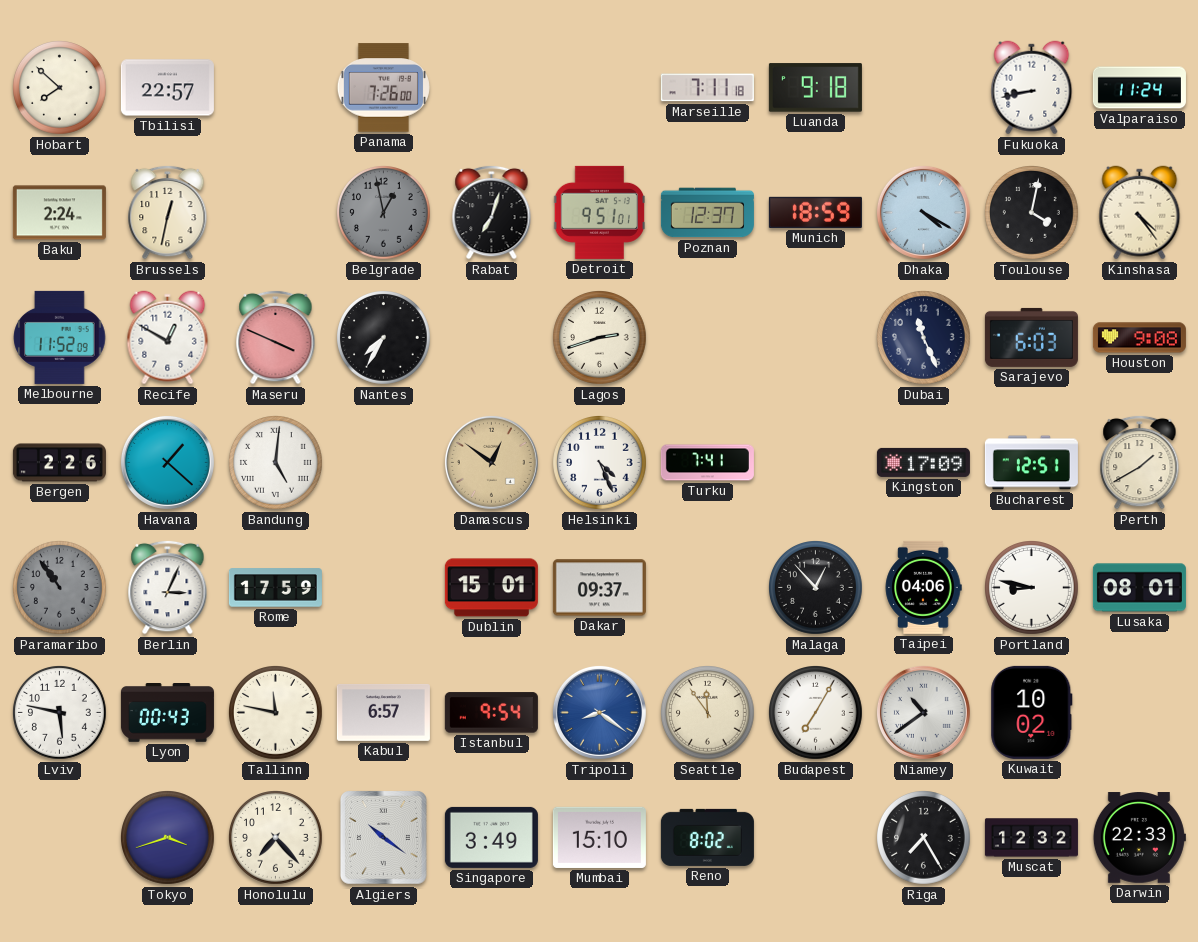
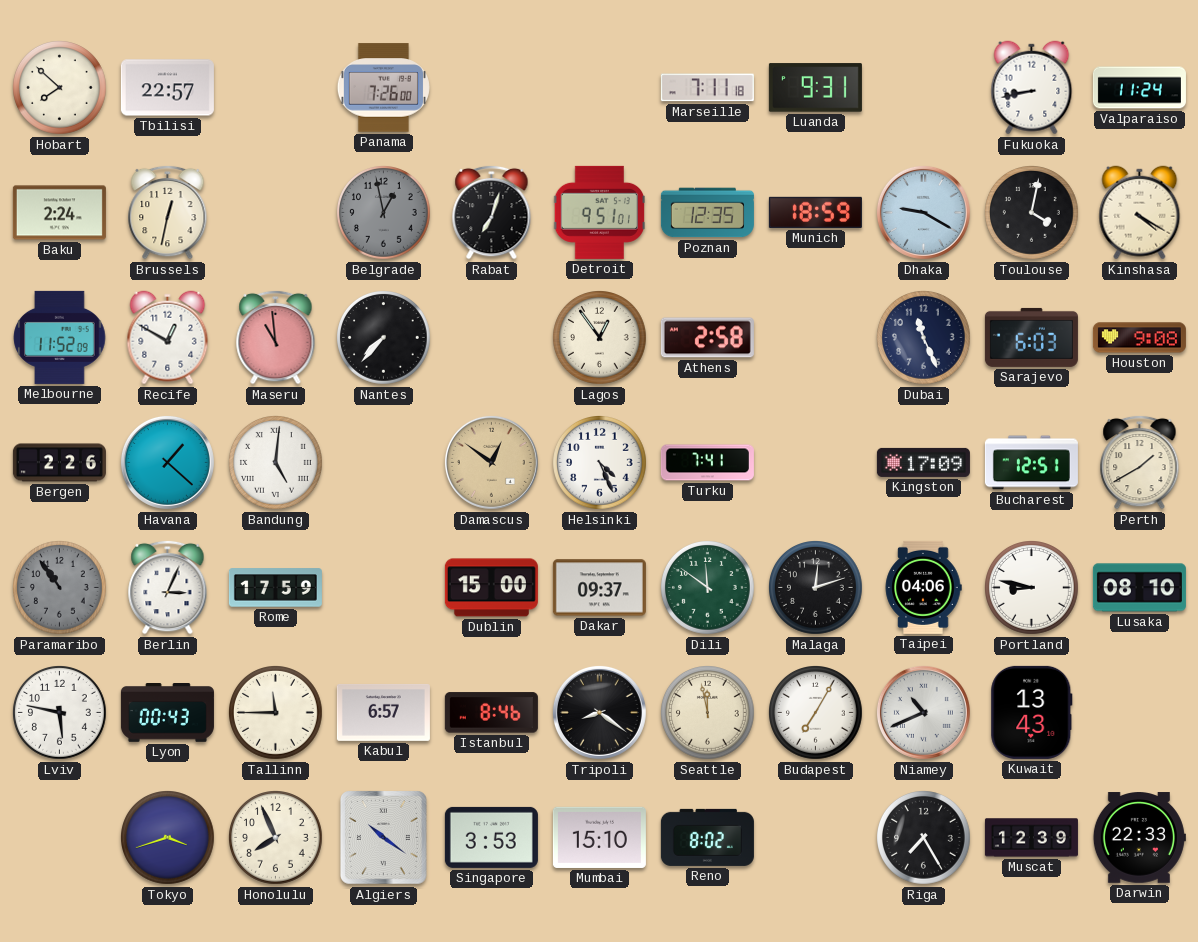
Luanda: 9:18 -> 9:31 (815, 88)
Poznan: 12:37 -> 12:35 (707, 213)
Dhaka: 4:20 -> 9:20 (923, 212)
Kinshasa: 4:24 -> 4:20 (1140, 213)
Maseru: 3:49 -> 10:59 (276, 337)
Nantes: 7:35 -> 7:37 (384, 338)
Lagos: 2:42 -> 12:54 (600, 338)
Athens: none -> 2:58 (707, 338)
Dublin: 15:01 -> 15:00 (491, 588)
Dili: none -> 11:51 (708, 588)
Malaga: 12:53 -> 12:12 (816, 588)
Lusaka: 08:01 -> 08:10 (1139, 588)
Tallinn: 11:47 -> 11:45 (276, 713)
Istanbul: 9:54 -> 8:46 (491, 713)
Tripoli dial: blue -> black (599, 712)
Seattle: 11:54 -> 11:58 (708, 713)
Niamey: 10:39 -> 10:41 (923, 712)
Kuwait: 10:02 -> 13:43 (1032, 712)
Honolulu: 7:23 -> 7:56 (276, 838)
Singapore: 3:49 -> 3:53 (491, 837)
Muscat: 12:32 -> 12:39 (1031, 838)
